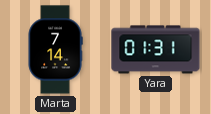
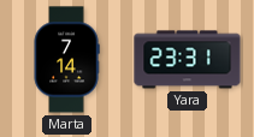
Yara: 01:31 -> 23:31 (188, 60)
